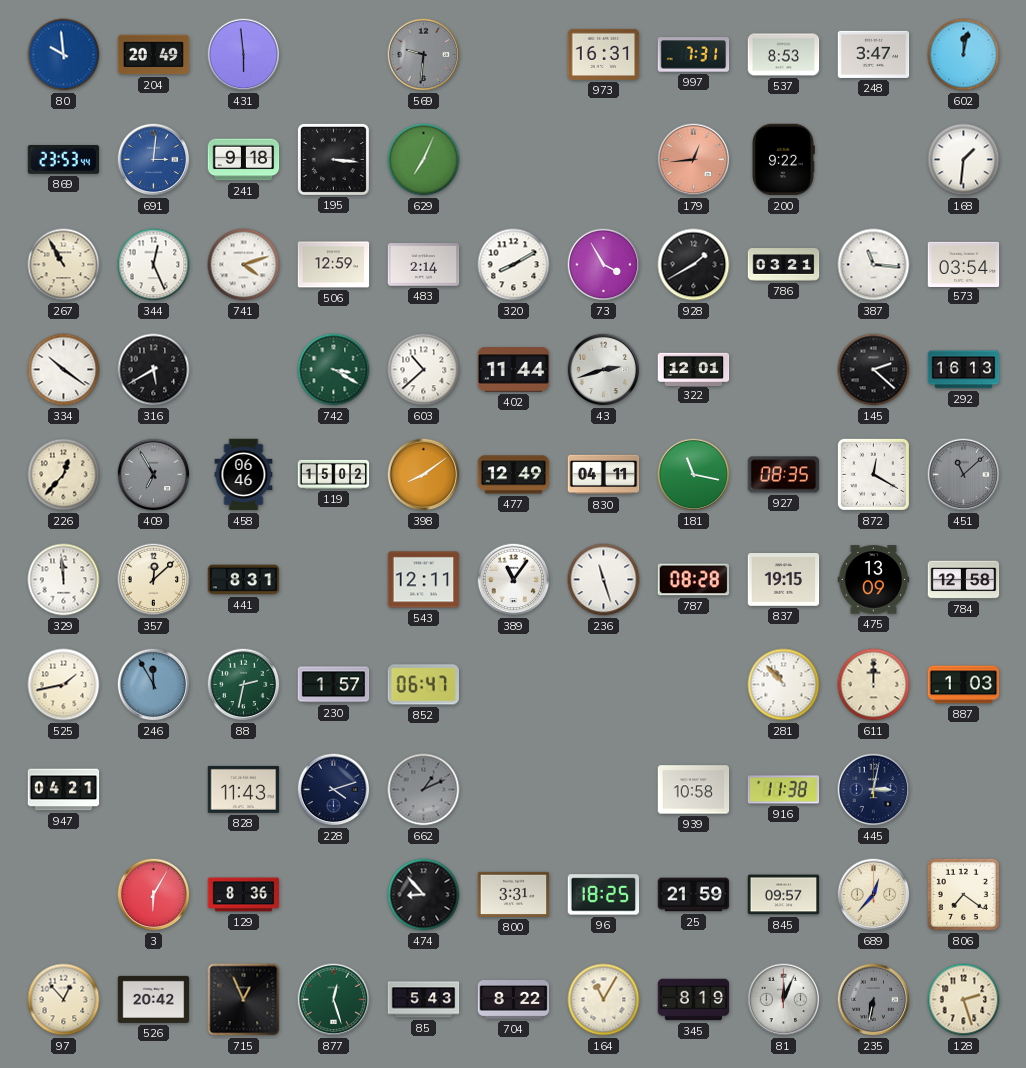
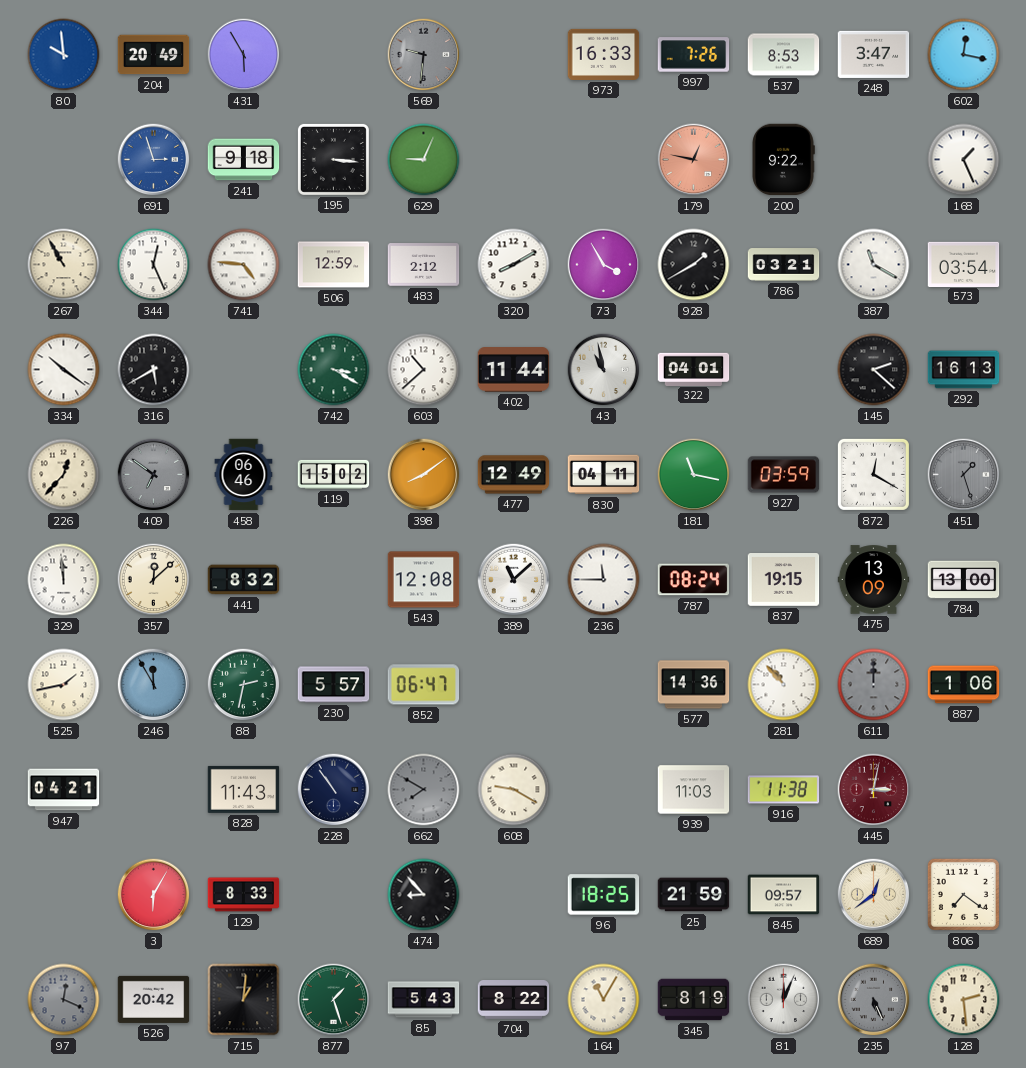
431: 5:59 -> 5:55 (244, 55)
973: 16:31 -> 16:33 (604, 54)
997: 7:31 -> 7:26 (694, 55)
602: 12:02 -> 12:17 (964, 55)
869: 23:53 -> none (64, 160)
691: 3:01 -> 2:57 (154, 160)
629: 7:04 -> 9:04 (424, 160)
179: 12:44 -> 12:47 (694, 160)
168: 1:31 -> 1:26 (964, 160)
741: 4:12 -> 4:46 (244, 265)
483: 2:14 -> 2:12 (424, 265)
387: 11:16 -> 11:20 (874, 265)
43: 2:42 -> 10:58 (604, 370)
322: 12:01 -> 04:01 (694, 369)
409: 6:55 -> 6:51 (154, 475)
927: 08:35 -> 03:59 (784, 475)
451: 11:08 -> 1:27 (964, 475)
441: 8:31 -> 8:32 (244, 580)
543: 12:11 -> 12:08 (424, 580)
389: 11:06 -> 11:08 (514, 580)
236: 11:27 -> 11:45 (604, 580)
787: 08:28 -> 08:24 (694, 580)
784: 12:58 -> 13:00 (964, 580)
230: 1:57 -> 5:57 (334, 685)
577: none -> 14:36 (694, 685)
611 dial: cream -> grey (874, 685)
887: 1:03 -> 1:06 (964, 685)
228: 4:12 -> 10:54 (334, 790)
662: 1:11 -> 7:50 (424, 790)
608: none -> 9:20 (514, 790)
939: 10:58 -> 11:03 (694, 790)
445 dial: navy -> burgundy (874, 790)
129: 8:36 -> 8:33 (244, 895)
800: 3:31 -> none (514, 894)
689: 12:37 -> 12:39 (874, 895)
97: 12:53 -> 12:19 (64, 1000)
97 dial: cream -> grey (64, 1000)
715: 12:56 -> 1:01 (244, 1000)
877: 12:27 -> 1:27 (334, 1000)
235: 6:32 -> 5:26 (874, 1000)
128: 2:27 -> 2:29 (964, 1000)
